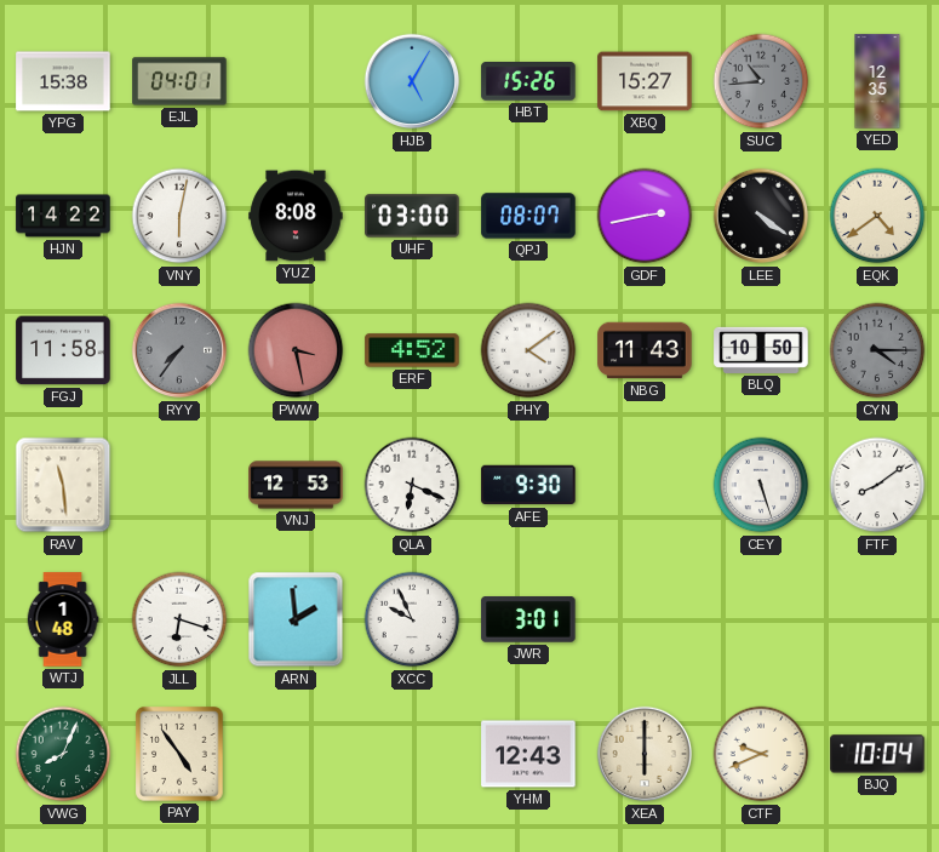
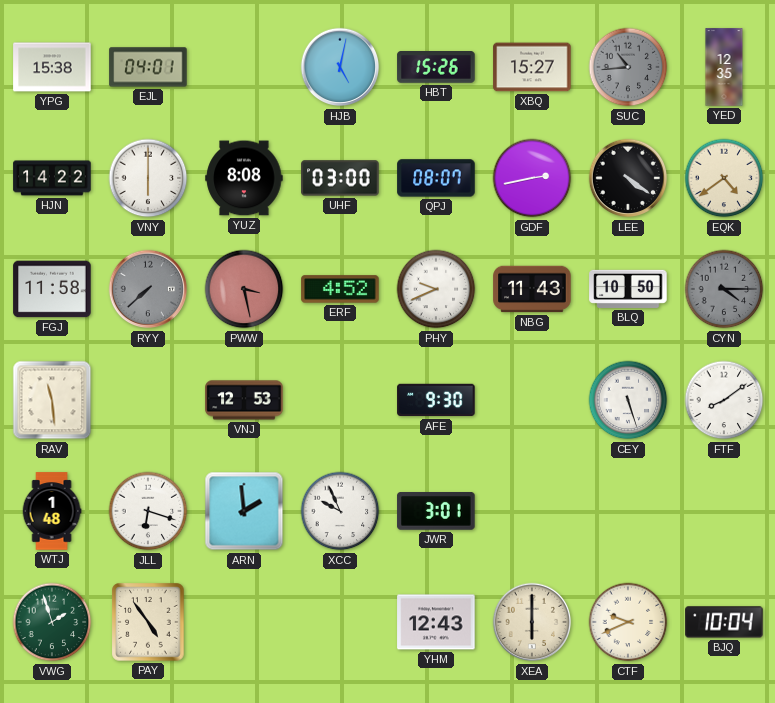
HJB: 5:05 -> 5:02 (340, 67)
VNY: 6:02 -> 6:00 (148, 178)
RYY: 7:36 -> 7:38 (148, 289)
PHY: 4:09 -> 9:41 (436, 289)
QLA: 6:19 -> none (412, 485)
VWG: 8:04 -> 1:57 (52, 622)
